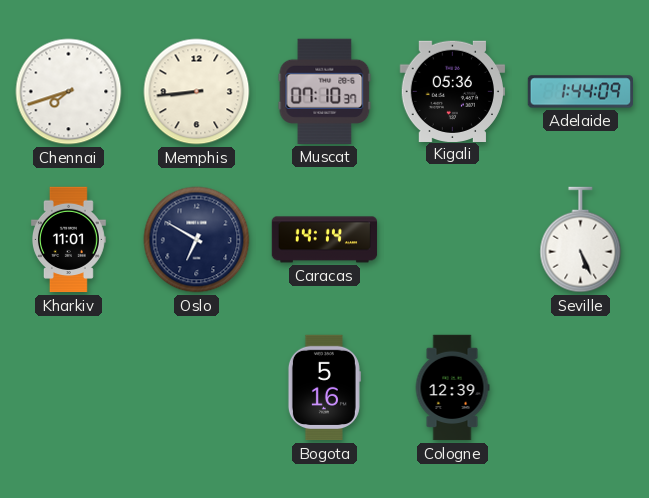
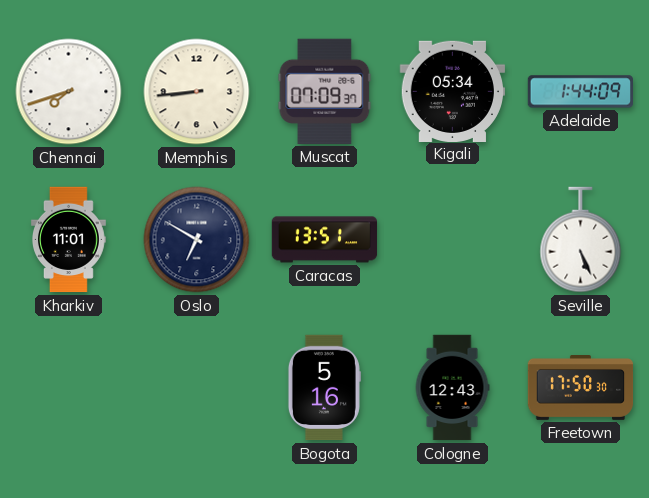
Muscat: 07:10 -> 07:09 (325, 91)
Kigali: 05:36 -> 05:34 (452, 91)
Caracas: 14:14 -> 13:51 (325, 240)
Cologne: 12:39 -> 12:43 (452, 388)
Freetown: none -> 17:50 (581, 388)
